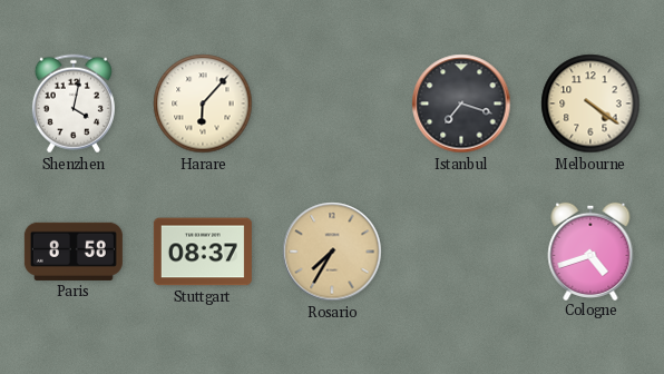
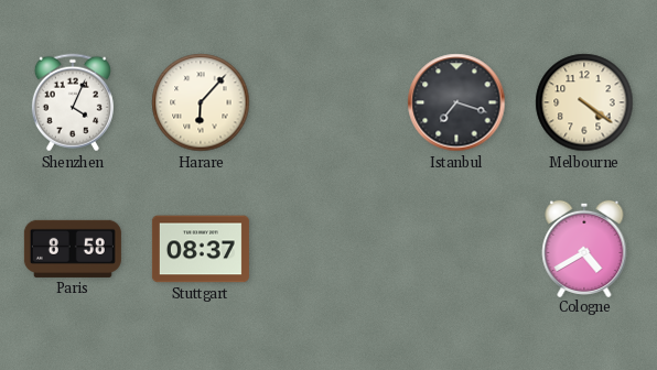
Shenzhen: 4:02 -> 4:04 (73, 102)
Rosario: 7:35 -> none (332, 252)
Cologne: 4:42 -> 4:40 (584, 248)
